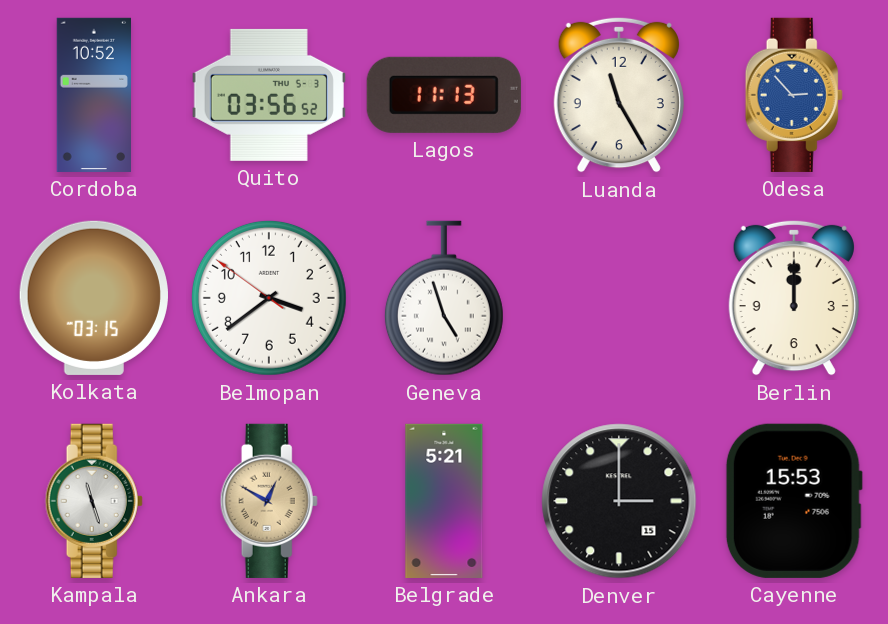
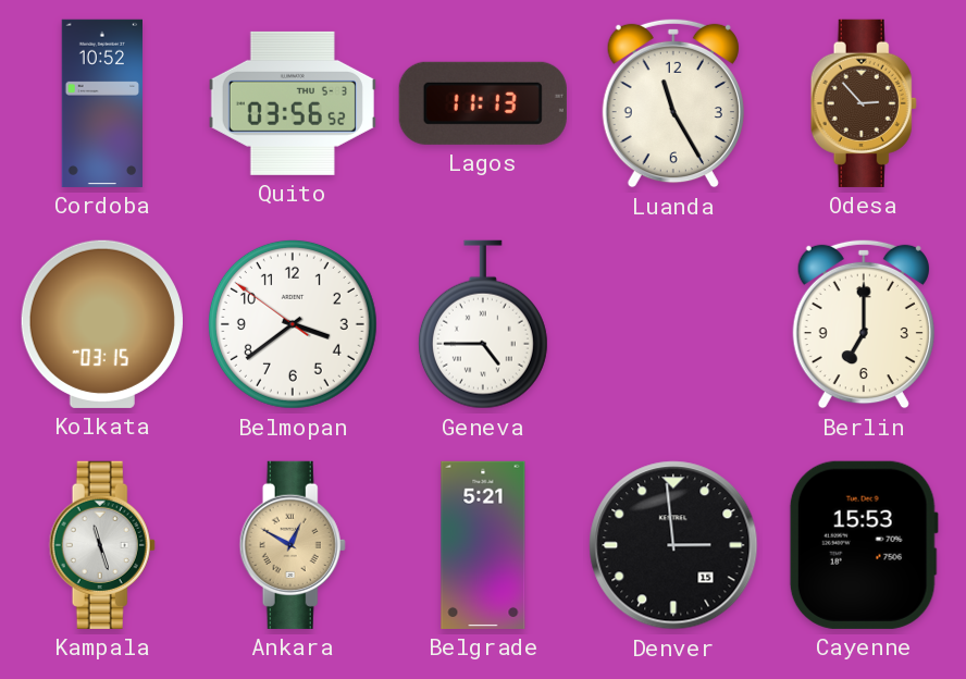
Odesa dial: blue -> brown (864, 103)
Geneva: 4:57 -> 4:45 (483, 324)
Berlin: 12:00 -> 7:00 (864, 324)
Denver: 3:00 -> 2:59 (673, 545)
